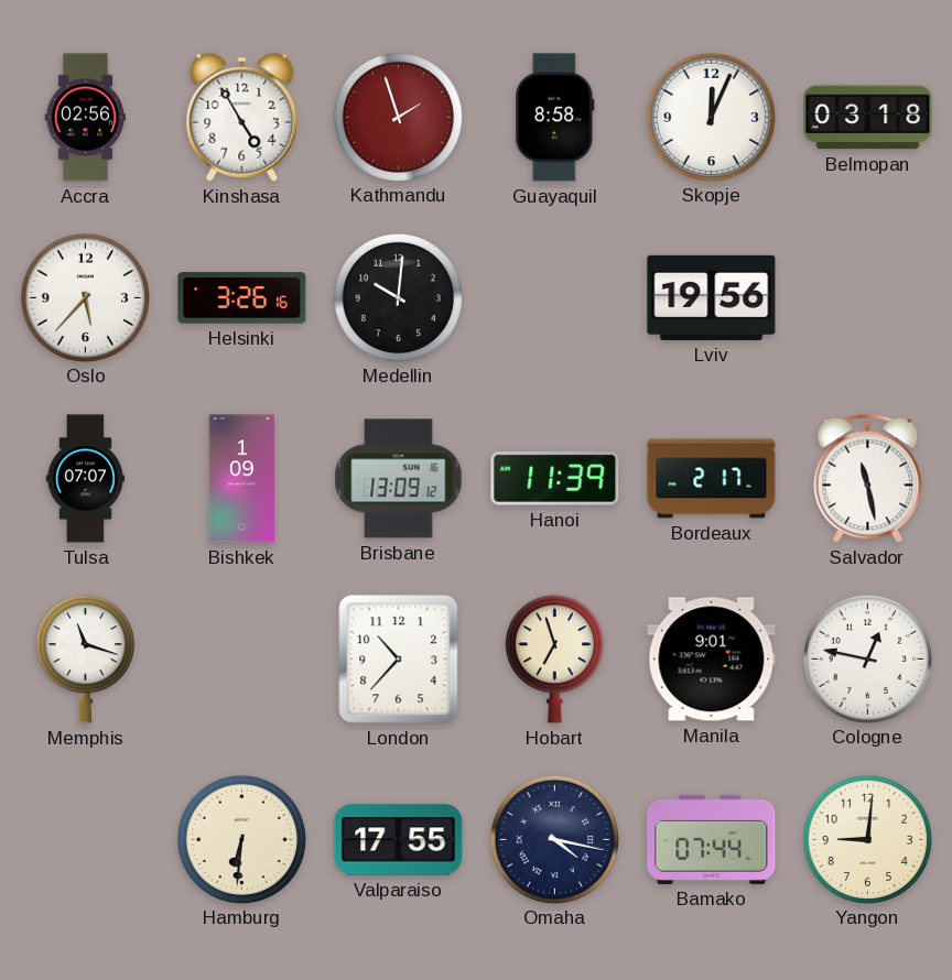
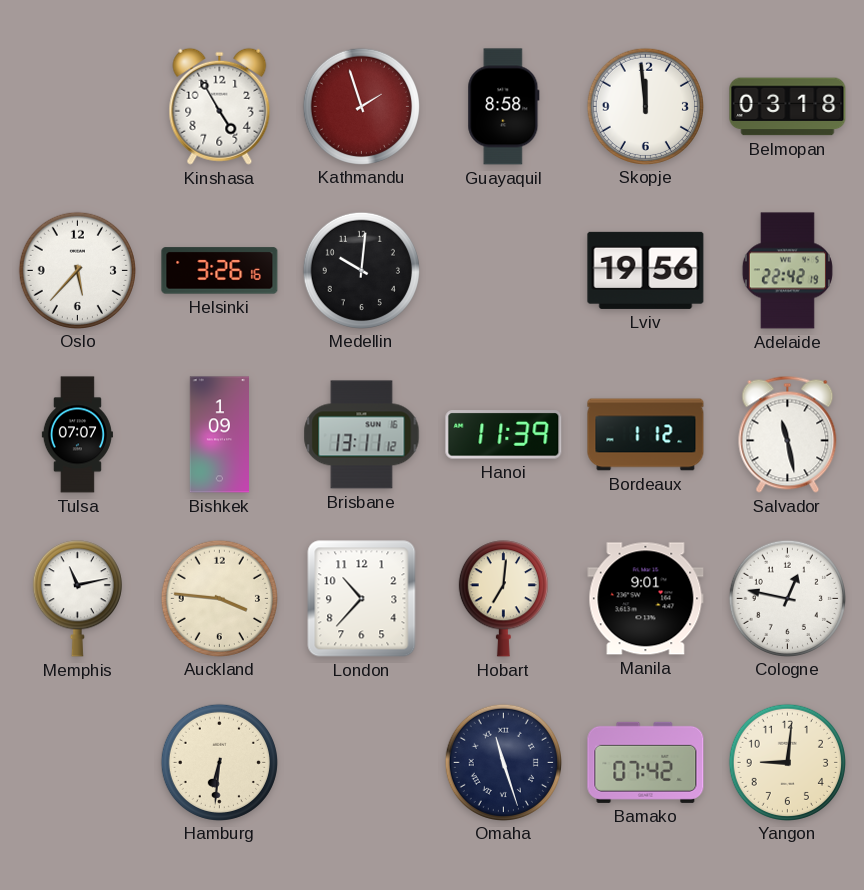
Accra: 02:56 -> none (85, 118)
Skopje: 12:04 -> 11:59 (645, 106)
Adelaide: none -> 22:42 (787, 271)
Brisbane: 13:09 -> 13:11 (362, 435)
Bordeaux: 2:17 -> 1:12 (646, 435)
Memphis: 11:18 -> 11:13 (77, 599)
Auckland: none -> 3:46 (219, 598)
Hobart: 6:57 -> 7:01 (503, 599)
Valparaiso: 17:55 -> none (399, 840)
Omaha: 4:17 -> 11:27 (503, 762)
Bamako: 07:44 -> 07:42 (646, 762)
